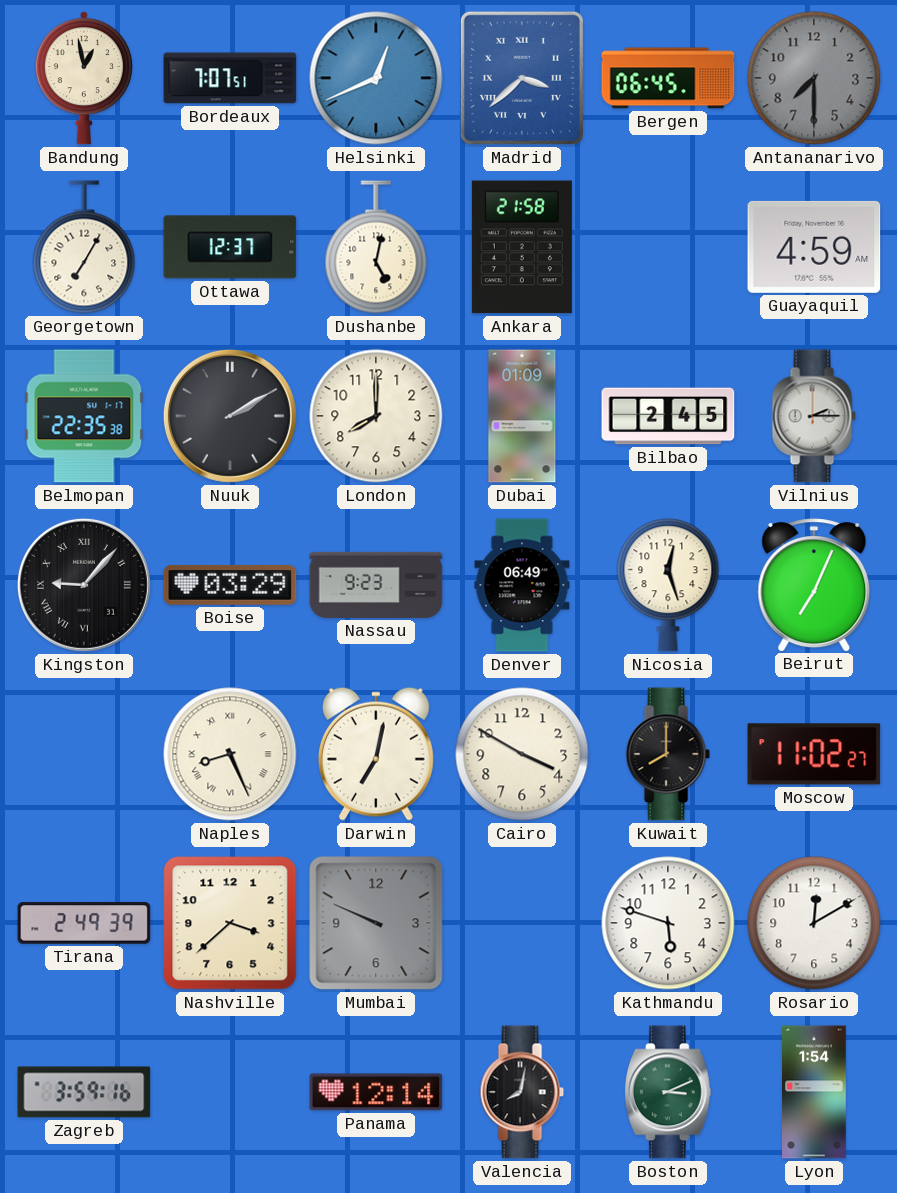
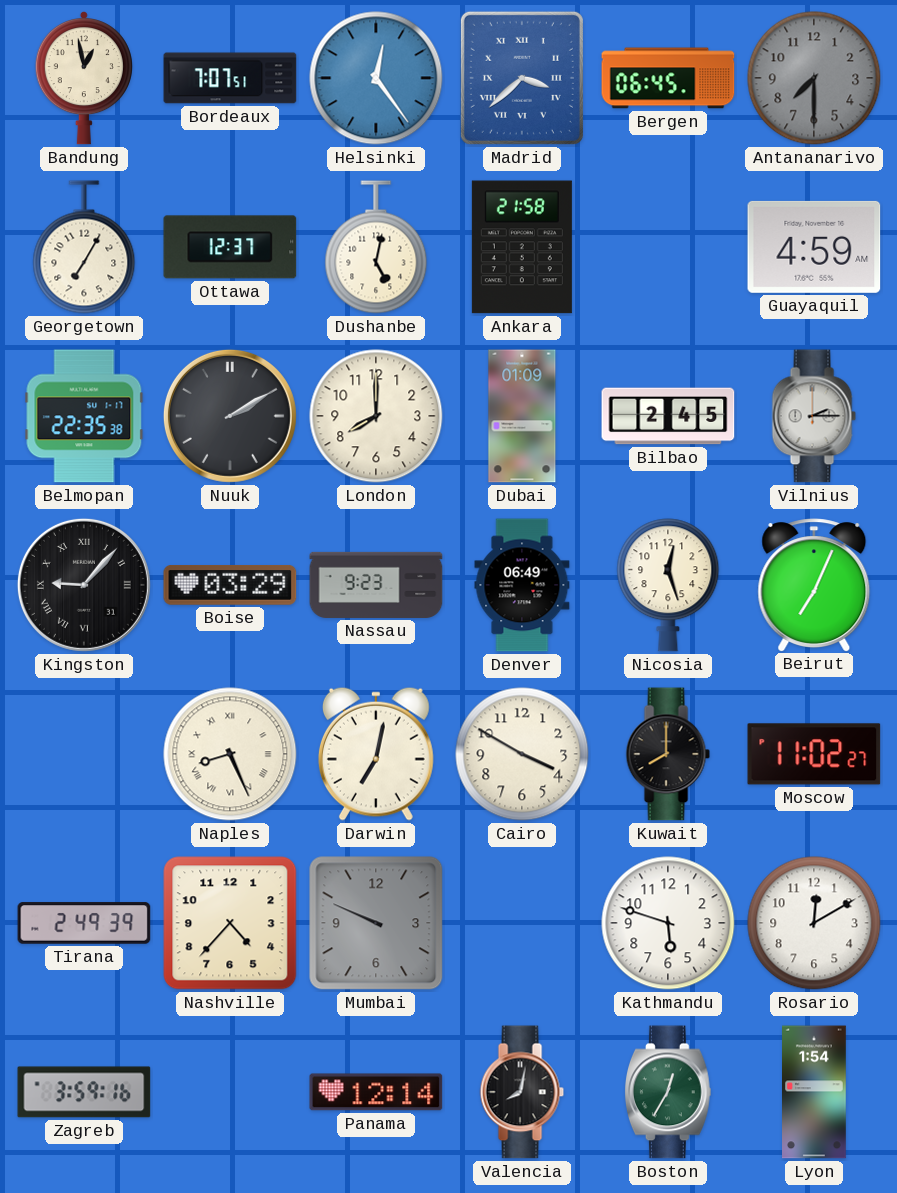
Helsinki: 12:41 -> 12:24 (376, 78)
Nashville: 3:38 -> 4:37 (230, 923)
Boston: 3:11 -> 12:35 (668, 1092)
